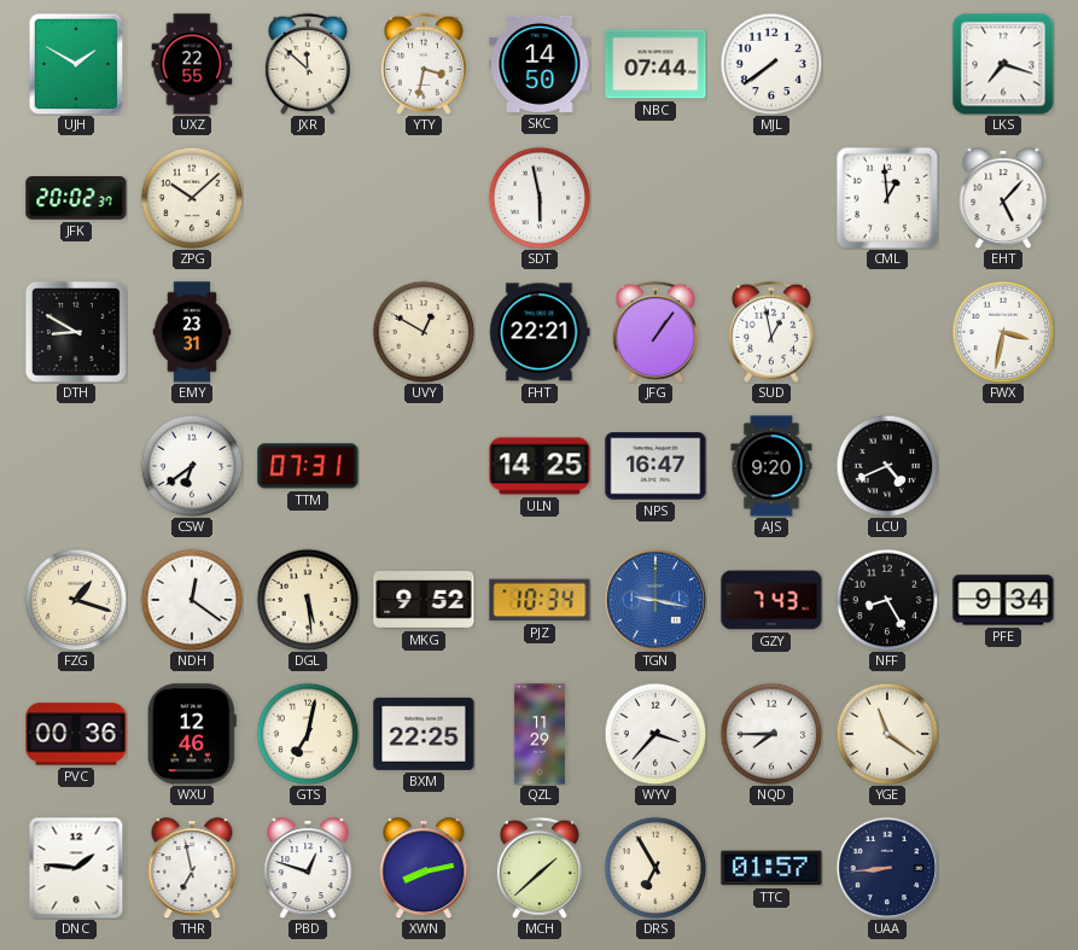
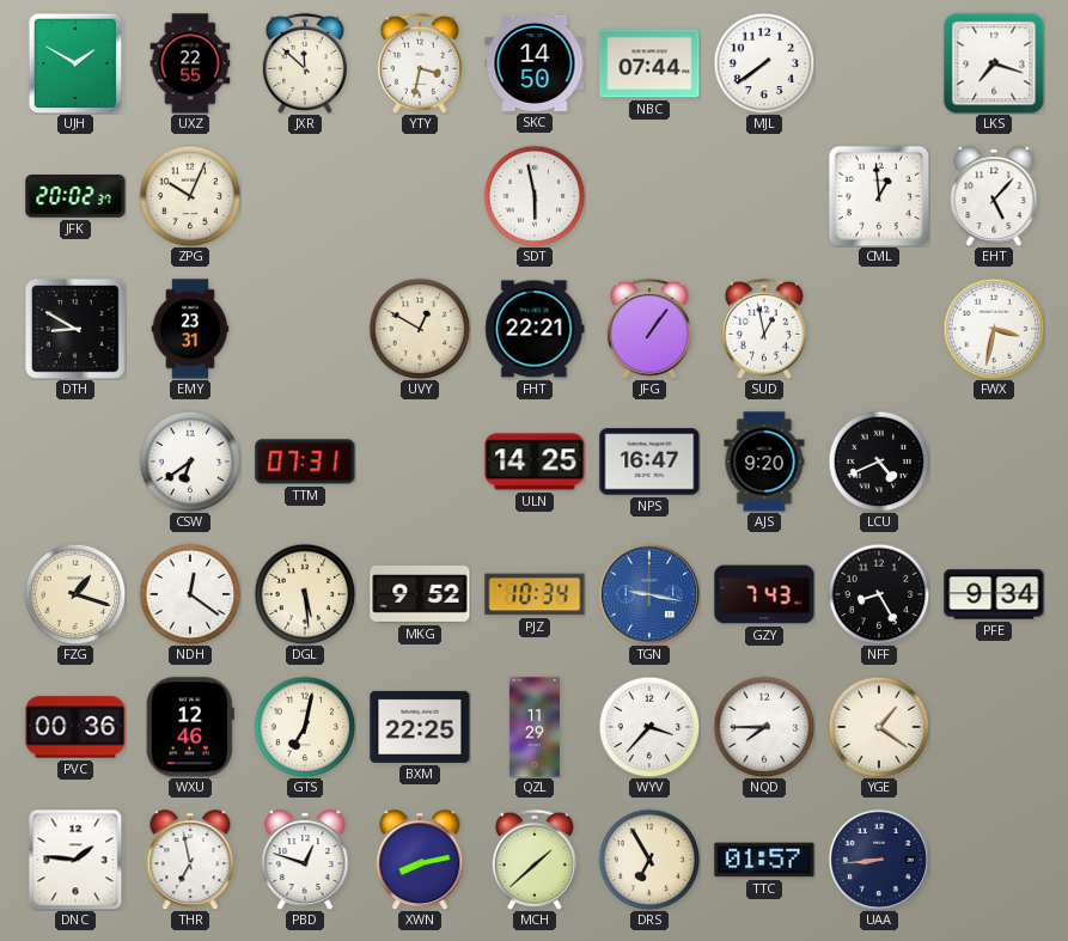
ZPG: 10:08 -> 10:04 (190, 196)
YGE: 11:21 -> 1:21 (879, 727)
